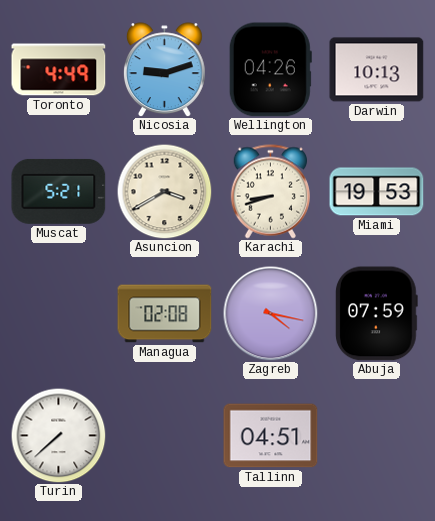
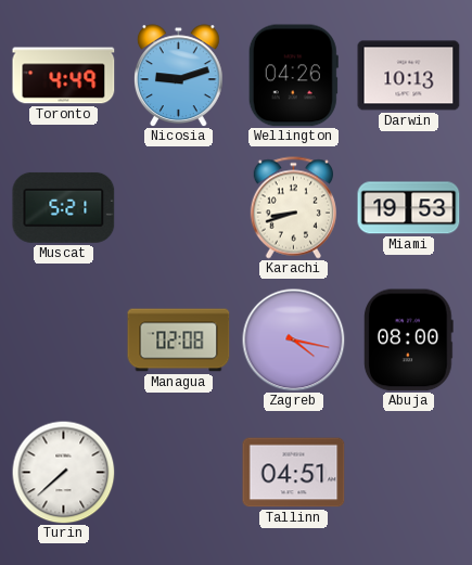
Asuncion: 3:40 -> none (164, 191)
Abuja: 07:59 -> 08:00 (408, 341)
